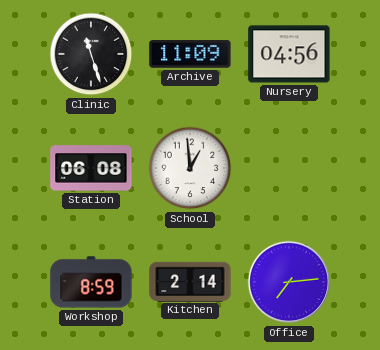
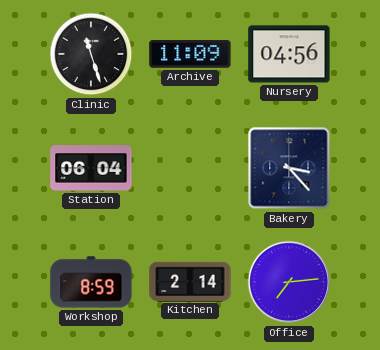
Station: 06:08 -> 06:04 (91, 168)
School: 12:59 -> none (190, 168)
Bakery: none -> 3:23 (289, 168)
